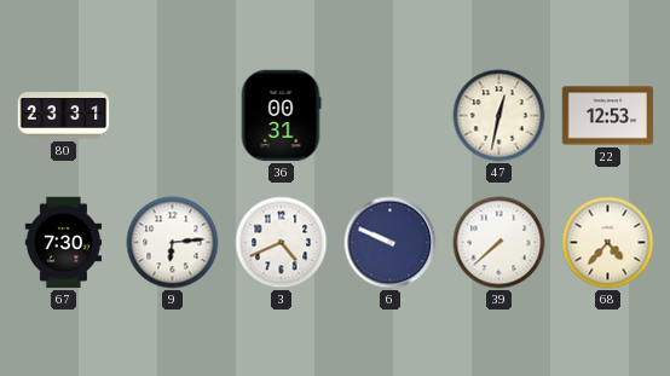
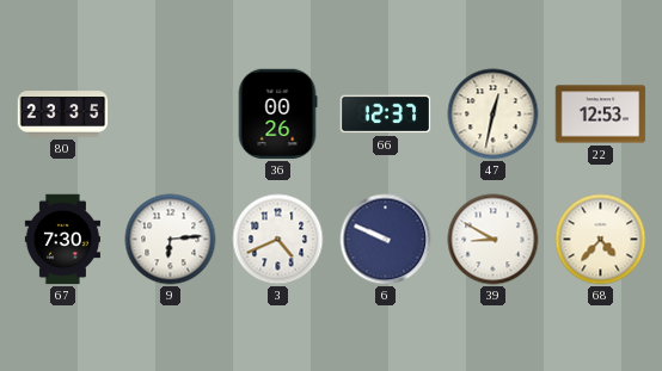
80: 23:31 -> 23:35 (63, 115)
36: 00:31 -> 00:26 (277, 115)
66: none -> 12:37 (386, 115)
39: 7:38 -> 8:50 (494, 240)
